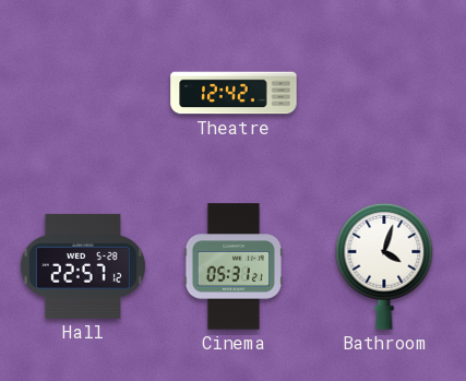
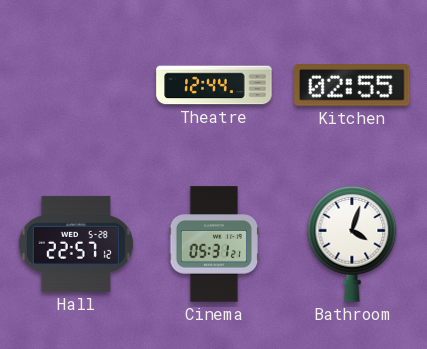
Theatre: 12:42 -> 12:44 (214, 85)
Kitchen: none -> 02:55 (352, 86)
